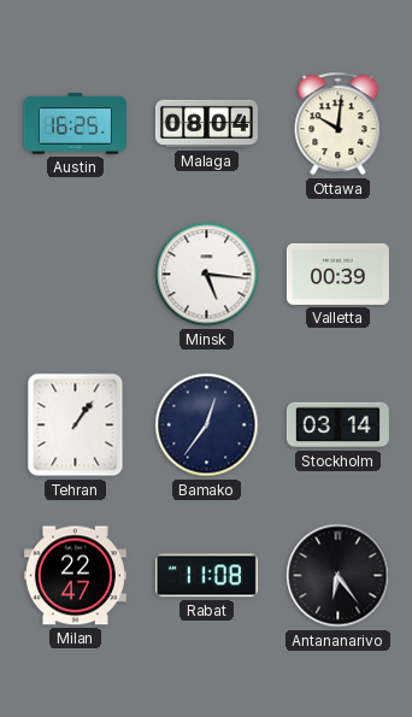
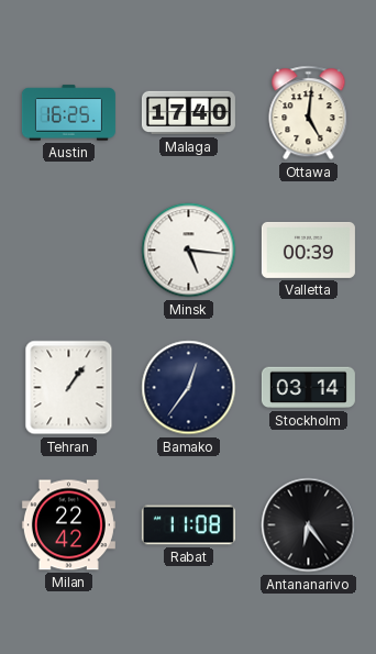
Malaga: 08:04 -> 17:40 (188, 113)
Ottawa: 10:01 -> 5:01 (309, 113)
Milan: 22:47 -> 22:42 (68, 525)
